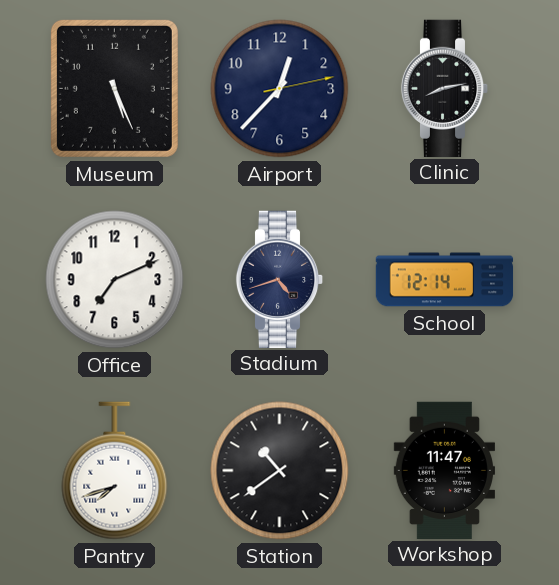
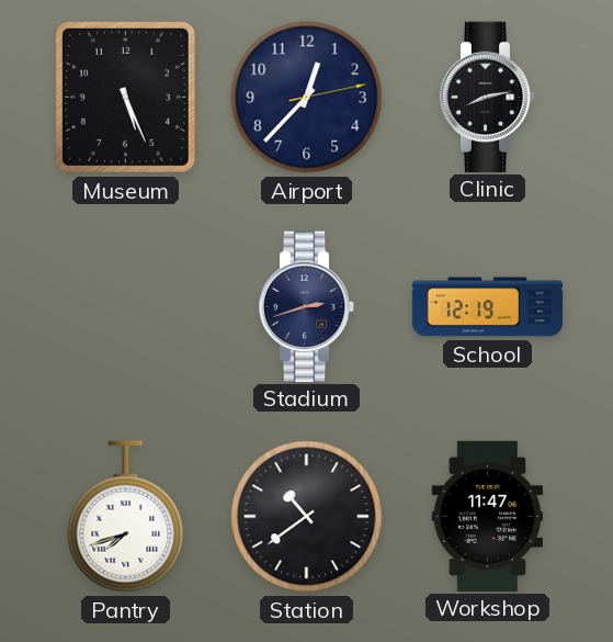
Office: 7:11 -> none (115, 280)
Stadium: 4:42 -> 2:42 (307, 306)
School: 12:14 -> 12:19 (488, 307)
